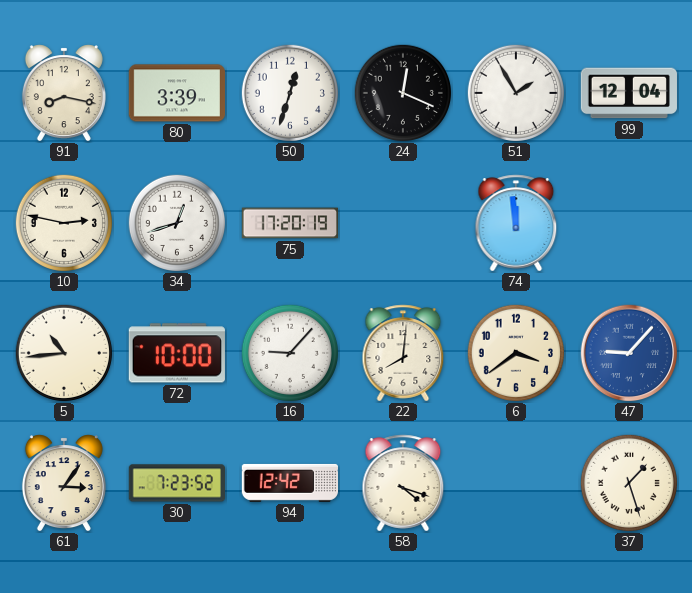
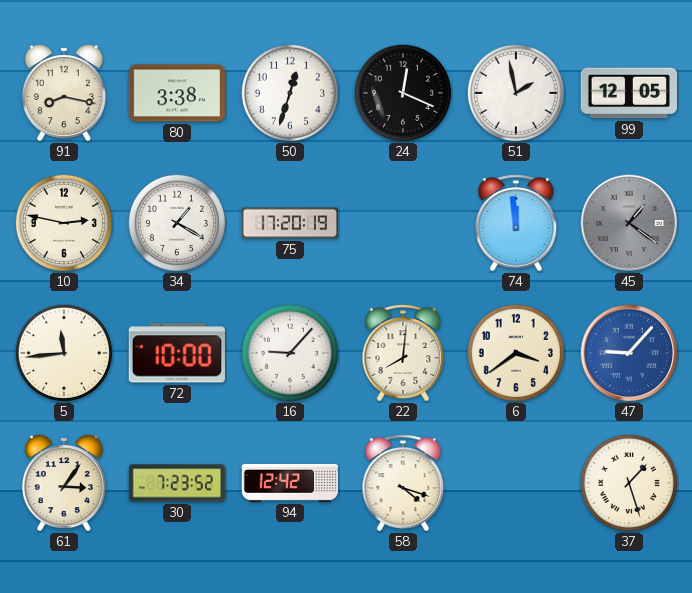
80: 3:39 -> 3:38 (176, 93)
51: 1:55 -> 1:58 (515, 92)
99: 12:04 -> 12:05 (629, 93)
34: 12:42 -> 1:20 (176, 222)
45: none -> 1:21 (629, 223)
5: 10:44 -> 11:44 (63, 352)
